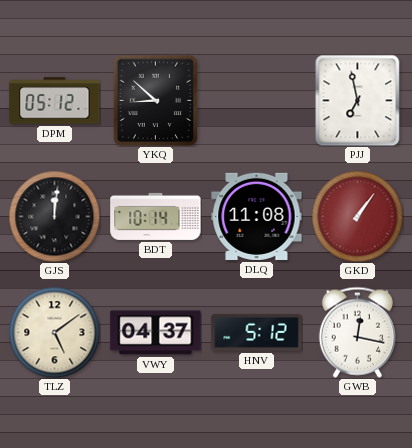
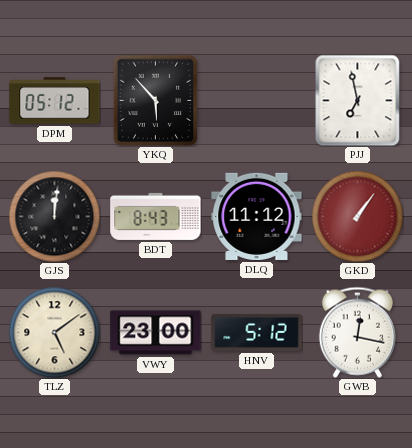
YKQ: 8:52 -> 5:53 (155, 100)
BDT: 10:14 -> 8:43 (156, 216)
DLQ: 11:08 -> 11:12 (257, 216)
VWY: 04:37 -> 23:00 (156, 333)
